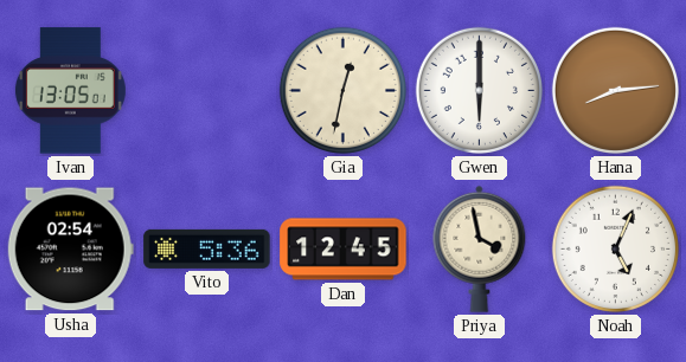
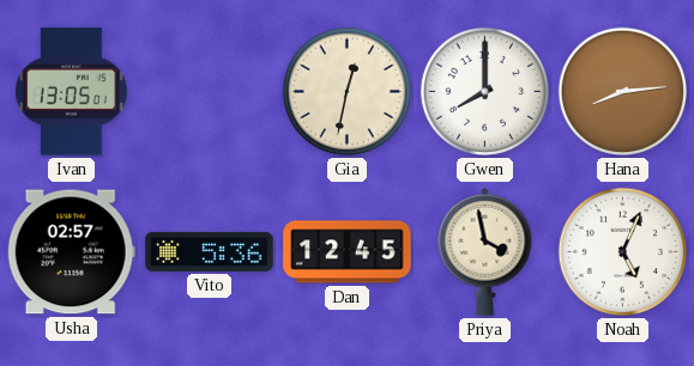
Gwen: 6:00 -> 8:00 (484, 91)
Usha: 02:54 -> 02:57 (71, 252)
